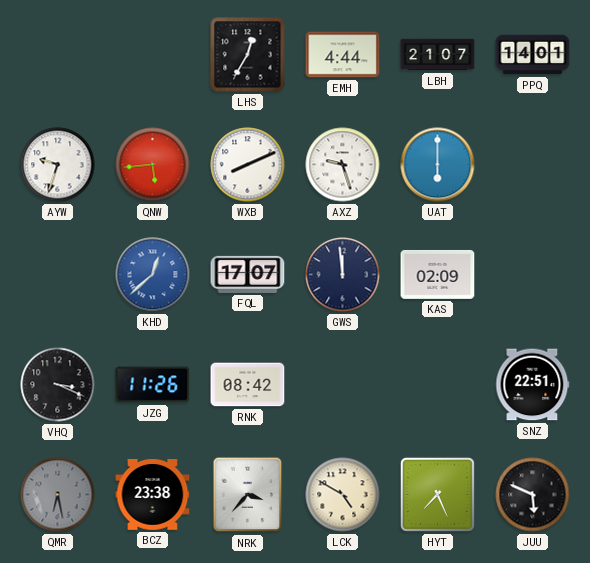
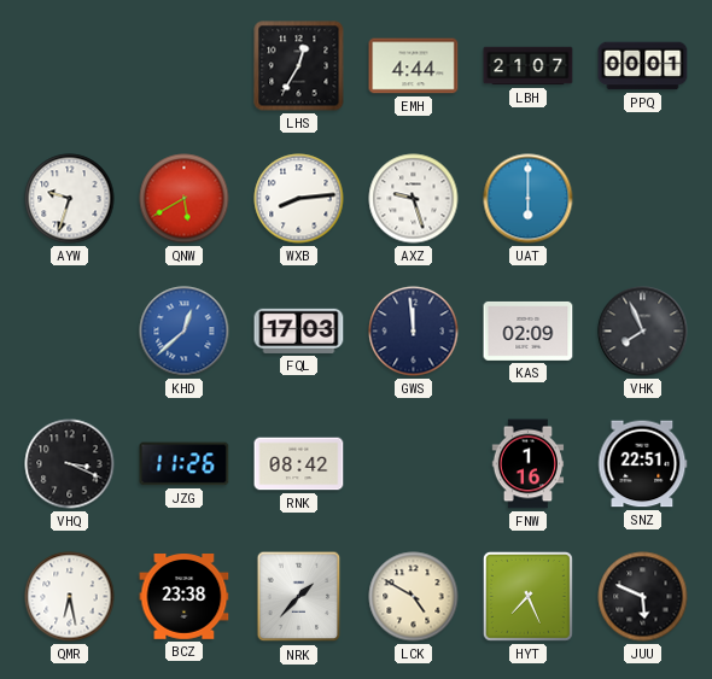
PPQ: 14:01 -> 00:01 (643, 66)
QNW: 5:44 -> 5:40 (185, 199)
WXB: 8:11 -> 8:14 (299, 199)
FQL: 17:07 -> 17:03 (299, 330)
VHK: none -> 7:56 (643, 332)
FNW: none -> 1:16 (529, 464)
QMR dial: grey -> white (70, 597)
NRK: 3:37 -> 1:37 (299, 597)
